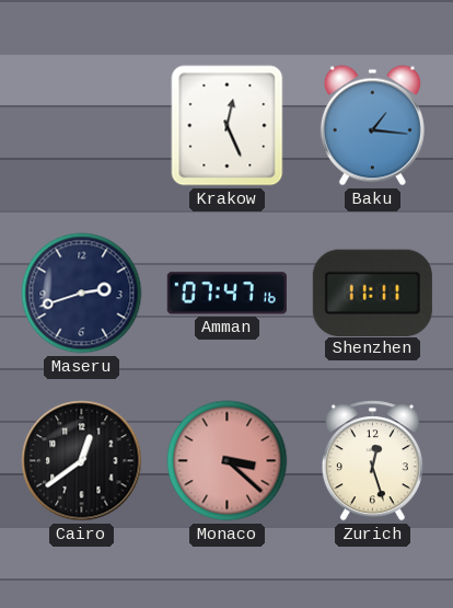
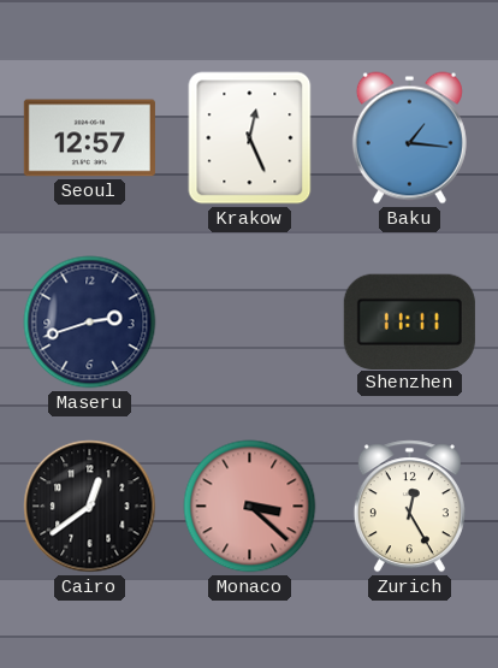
Seoul: none -> 12:57 (89, 138)
Amman: 07:47 -> none (226, 294)
Zurich: 12:27 -> 12:25 (409, 507)
